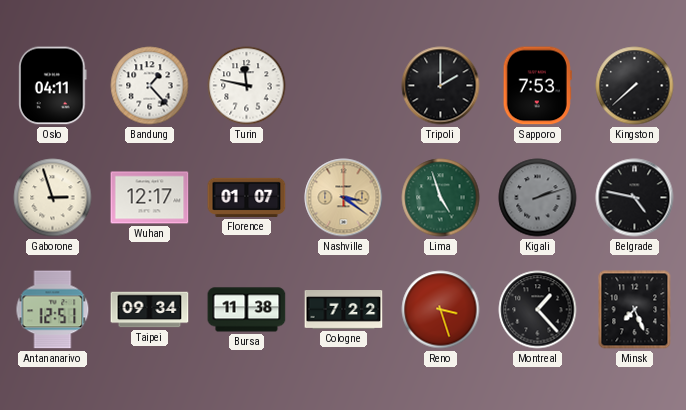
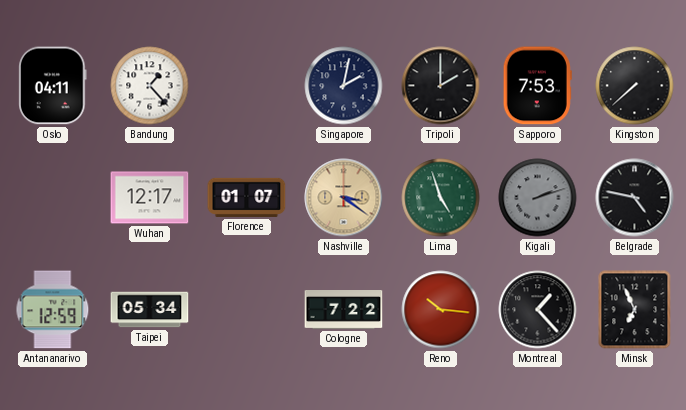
Turin: 11:47 -> none (247, 86)
Singapore: none -> 2:02 (344, 86)
Gaborone: 2:57 -> none (53, 198)
Antananarivo: 12:51 -> 12:59 (53, 310)
Taipei: 09:34 -> 05:34 (150, 310)
Bursa: 11:38 -> none (247, 310)
Reno: 3:27 -> 10:16 (441, 310)
Minsk: 7:26 -> 6:56 (635, 310)
